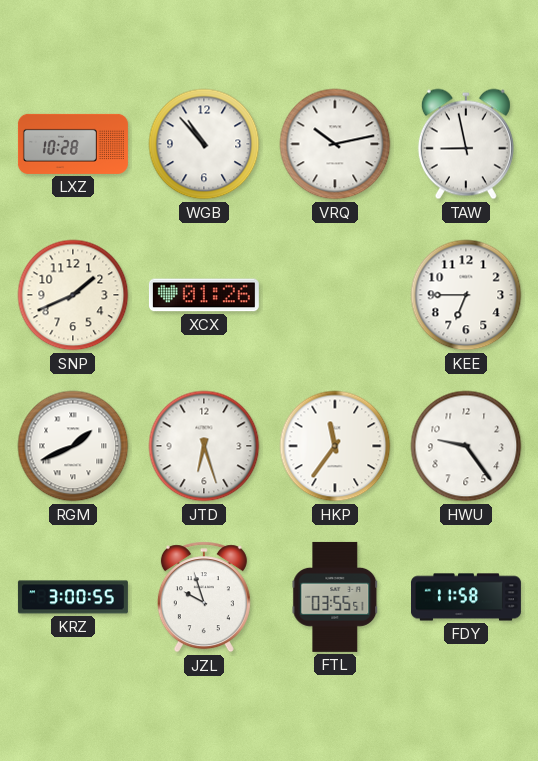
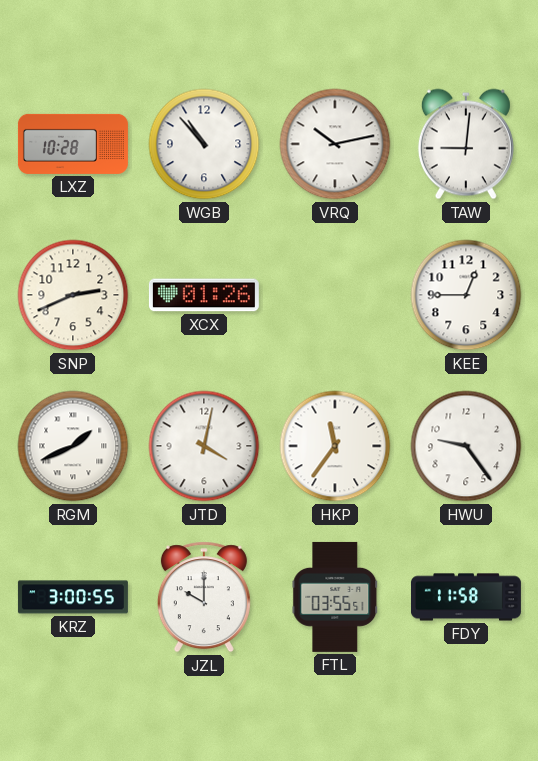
TAW: 8:58 -> 9:01 (466, 144)
SNP: 1:41 -> 2:41 (73, 295)
KEE: 6:45 -> 12:45 (466, 295)
JTD: 6:27 -> 4:02 (204, 446)
JZL: 9:57 -> 10:00 (204, 597)
